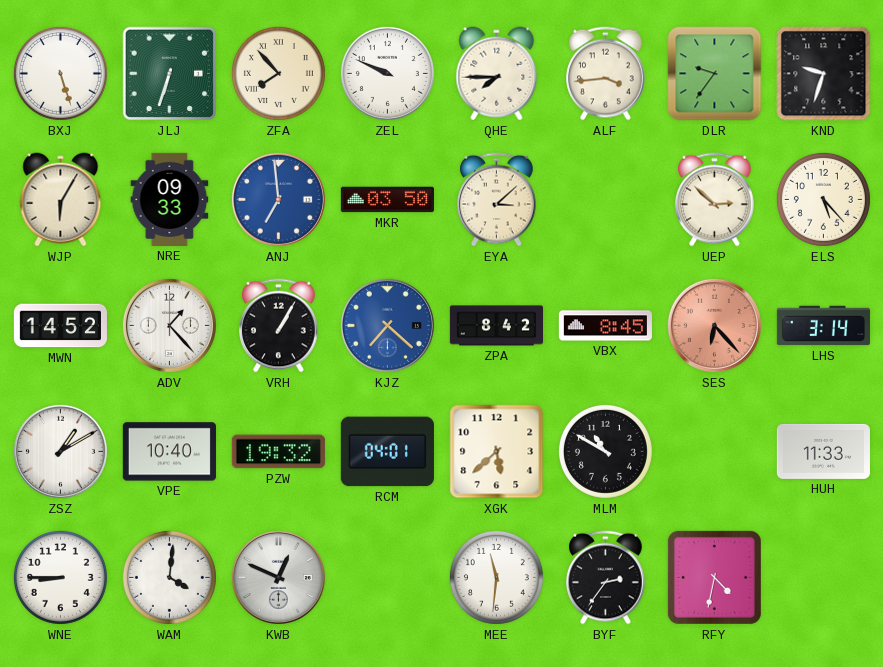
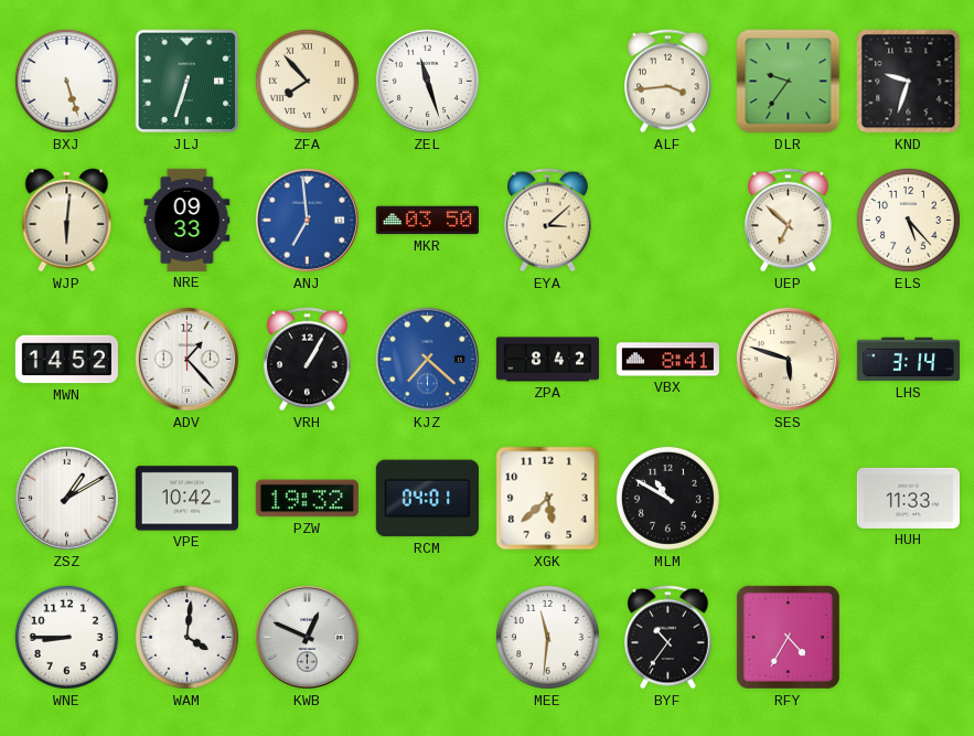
ZEL: 9:49 -> 11:27 (427, 81)
QHE: 7:45 -> none (497, 74)
WJP: 6:05 -> 6:01 (67, 221)
UEP: 2:52 -> 6:52 (789, 221)
VBX: 8:45 -> 8:41 (667, 360)
SES: 6:23 -> 5:48 (788, 359)
SES dial: salmon -> cream (788, 359)
VPE: 10:40 -> 10:42 (186, 499)
BYF: 2:36 -> 10:36 (668, 638)
RFY: 4:32 -> 4:35 (788, 637)
